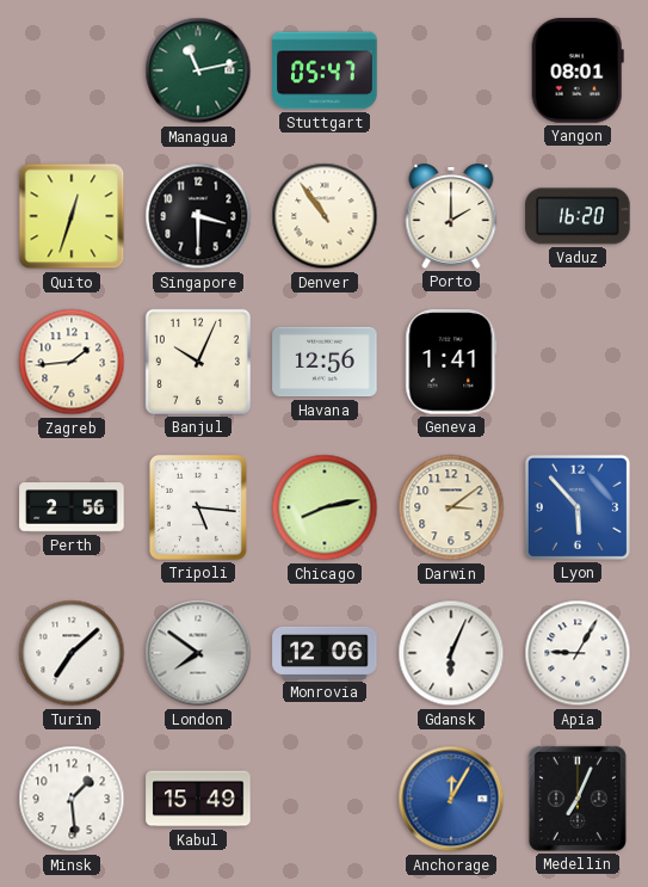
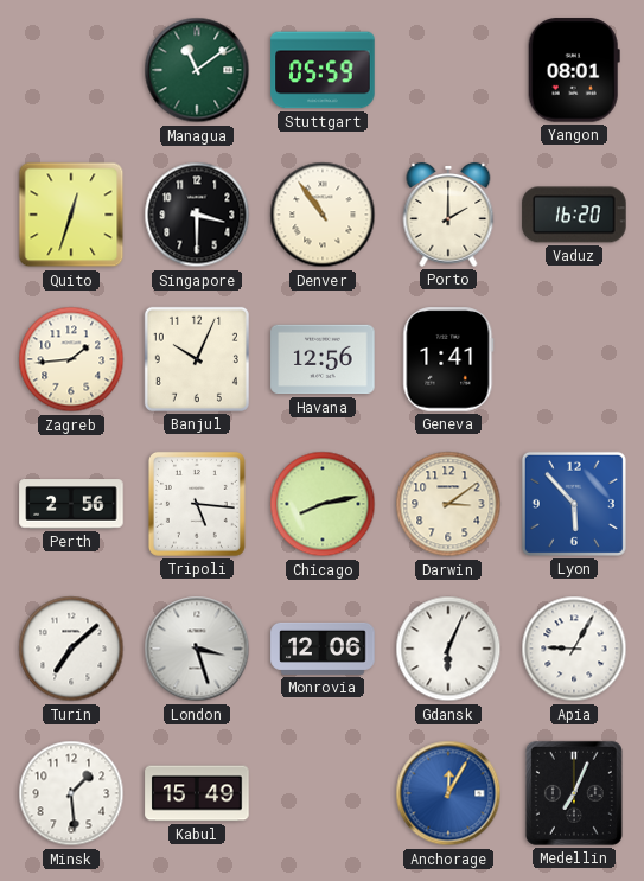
Managua: 11:13 -> 11:09 (197, 70)
Stuttgart: 05:47 -> 05:59 (323, 70)
London: 7:51 -> 3:27 (197, 649)
